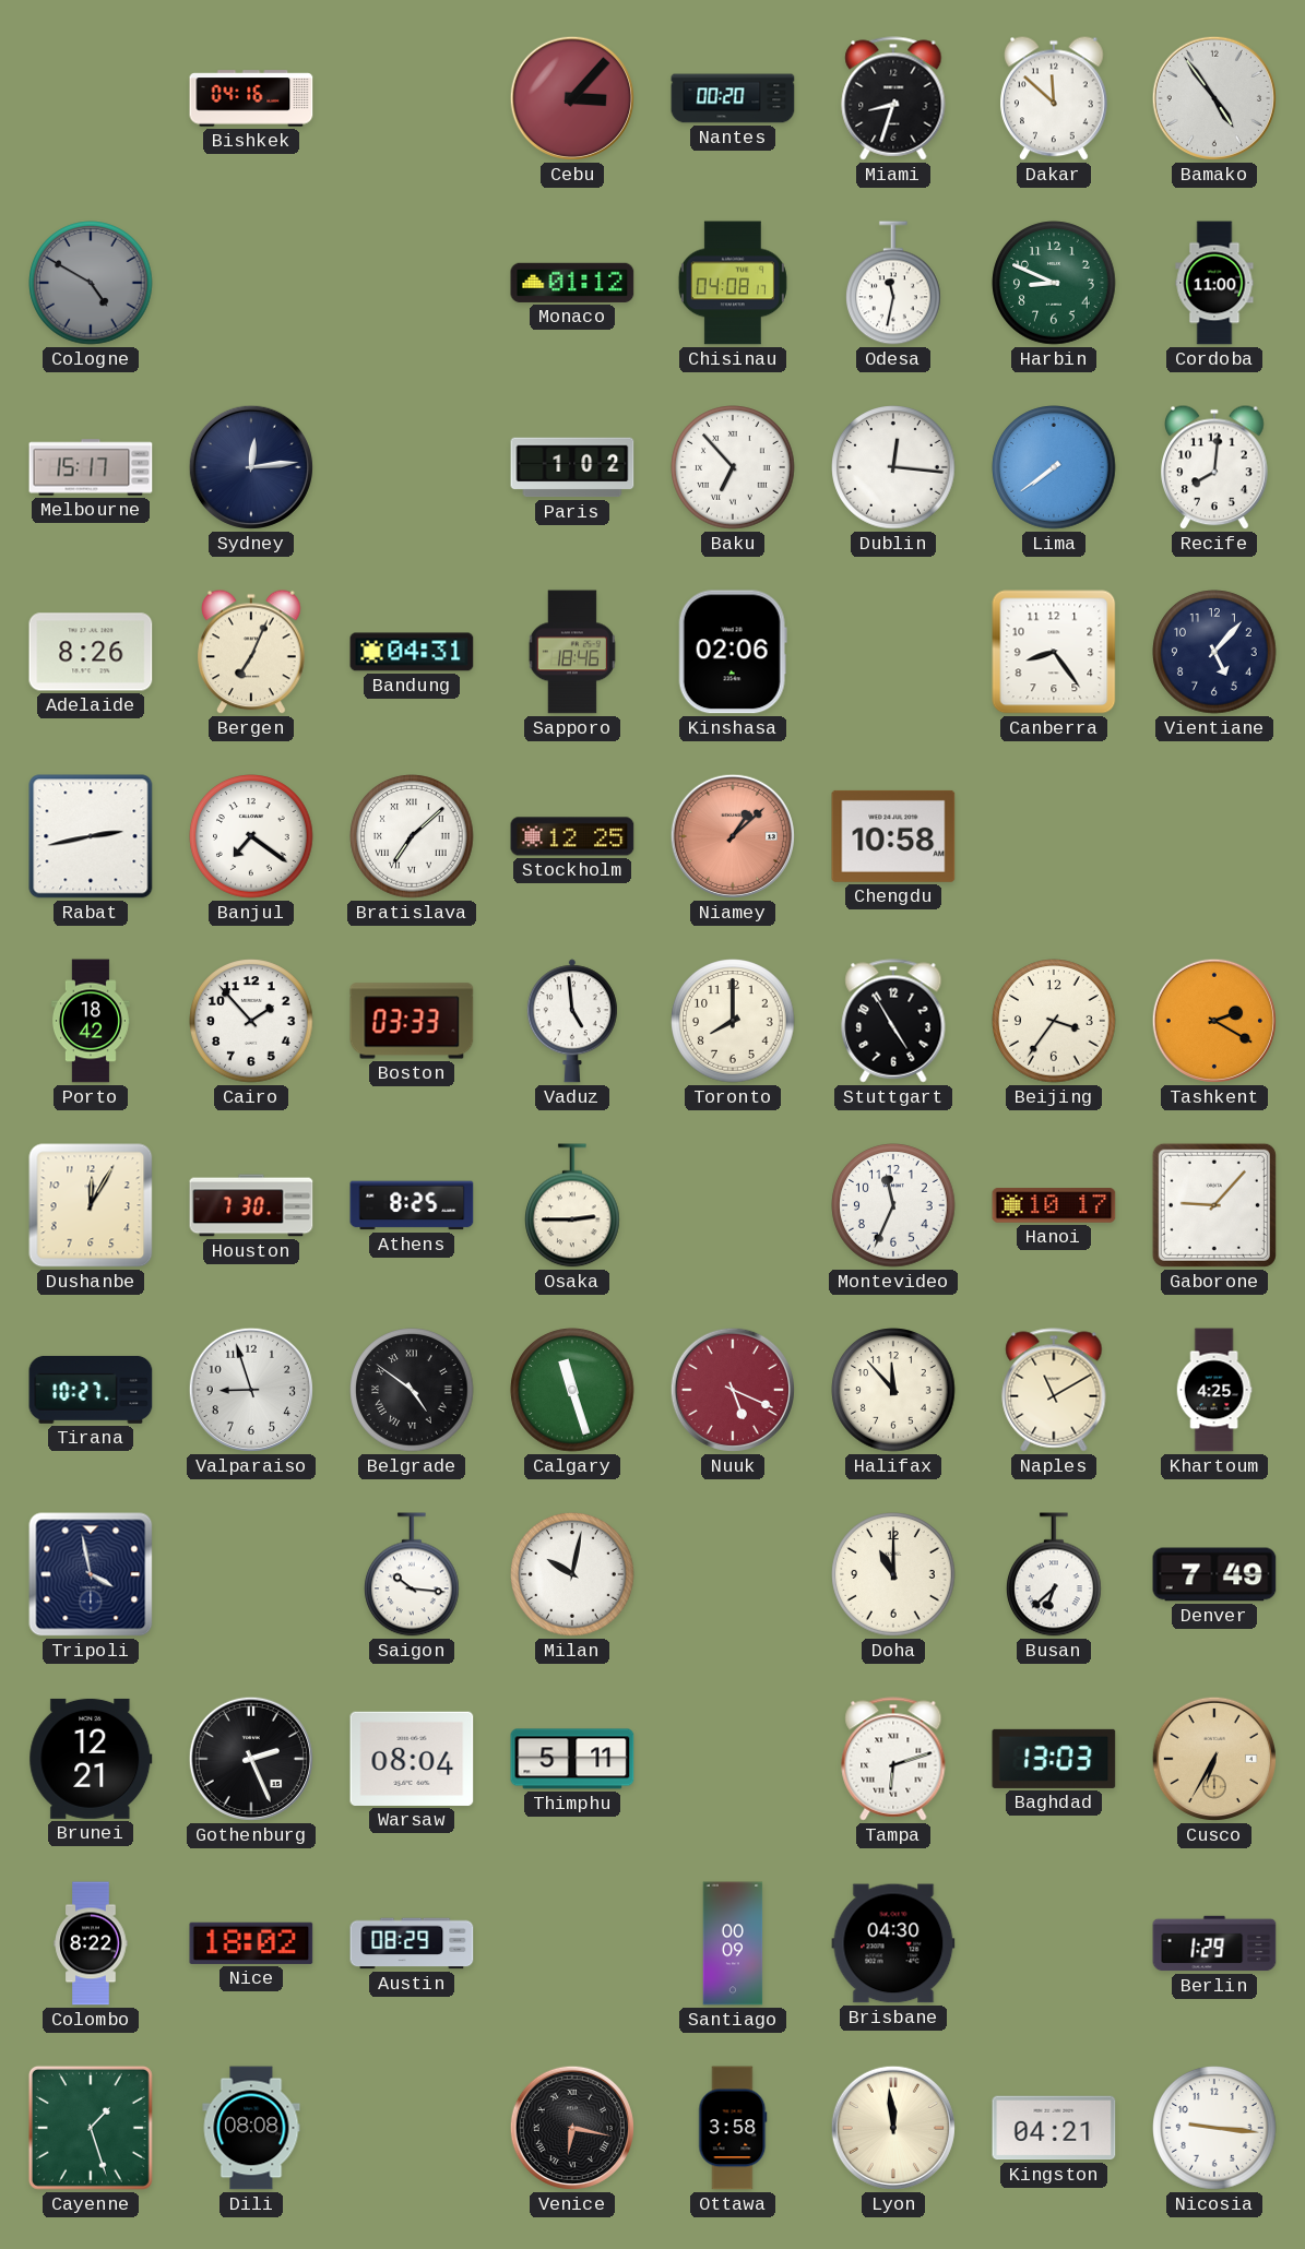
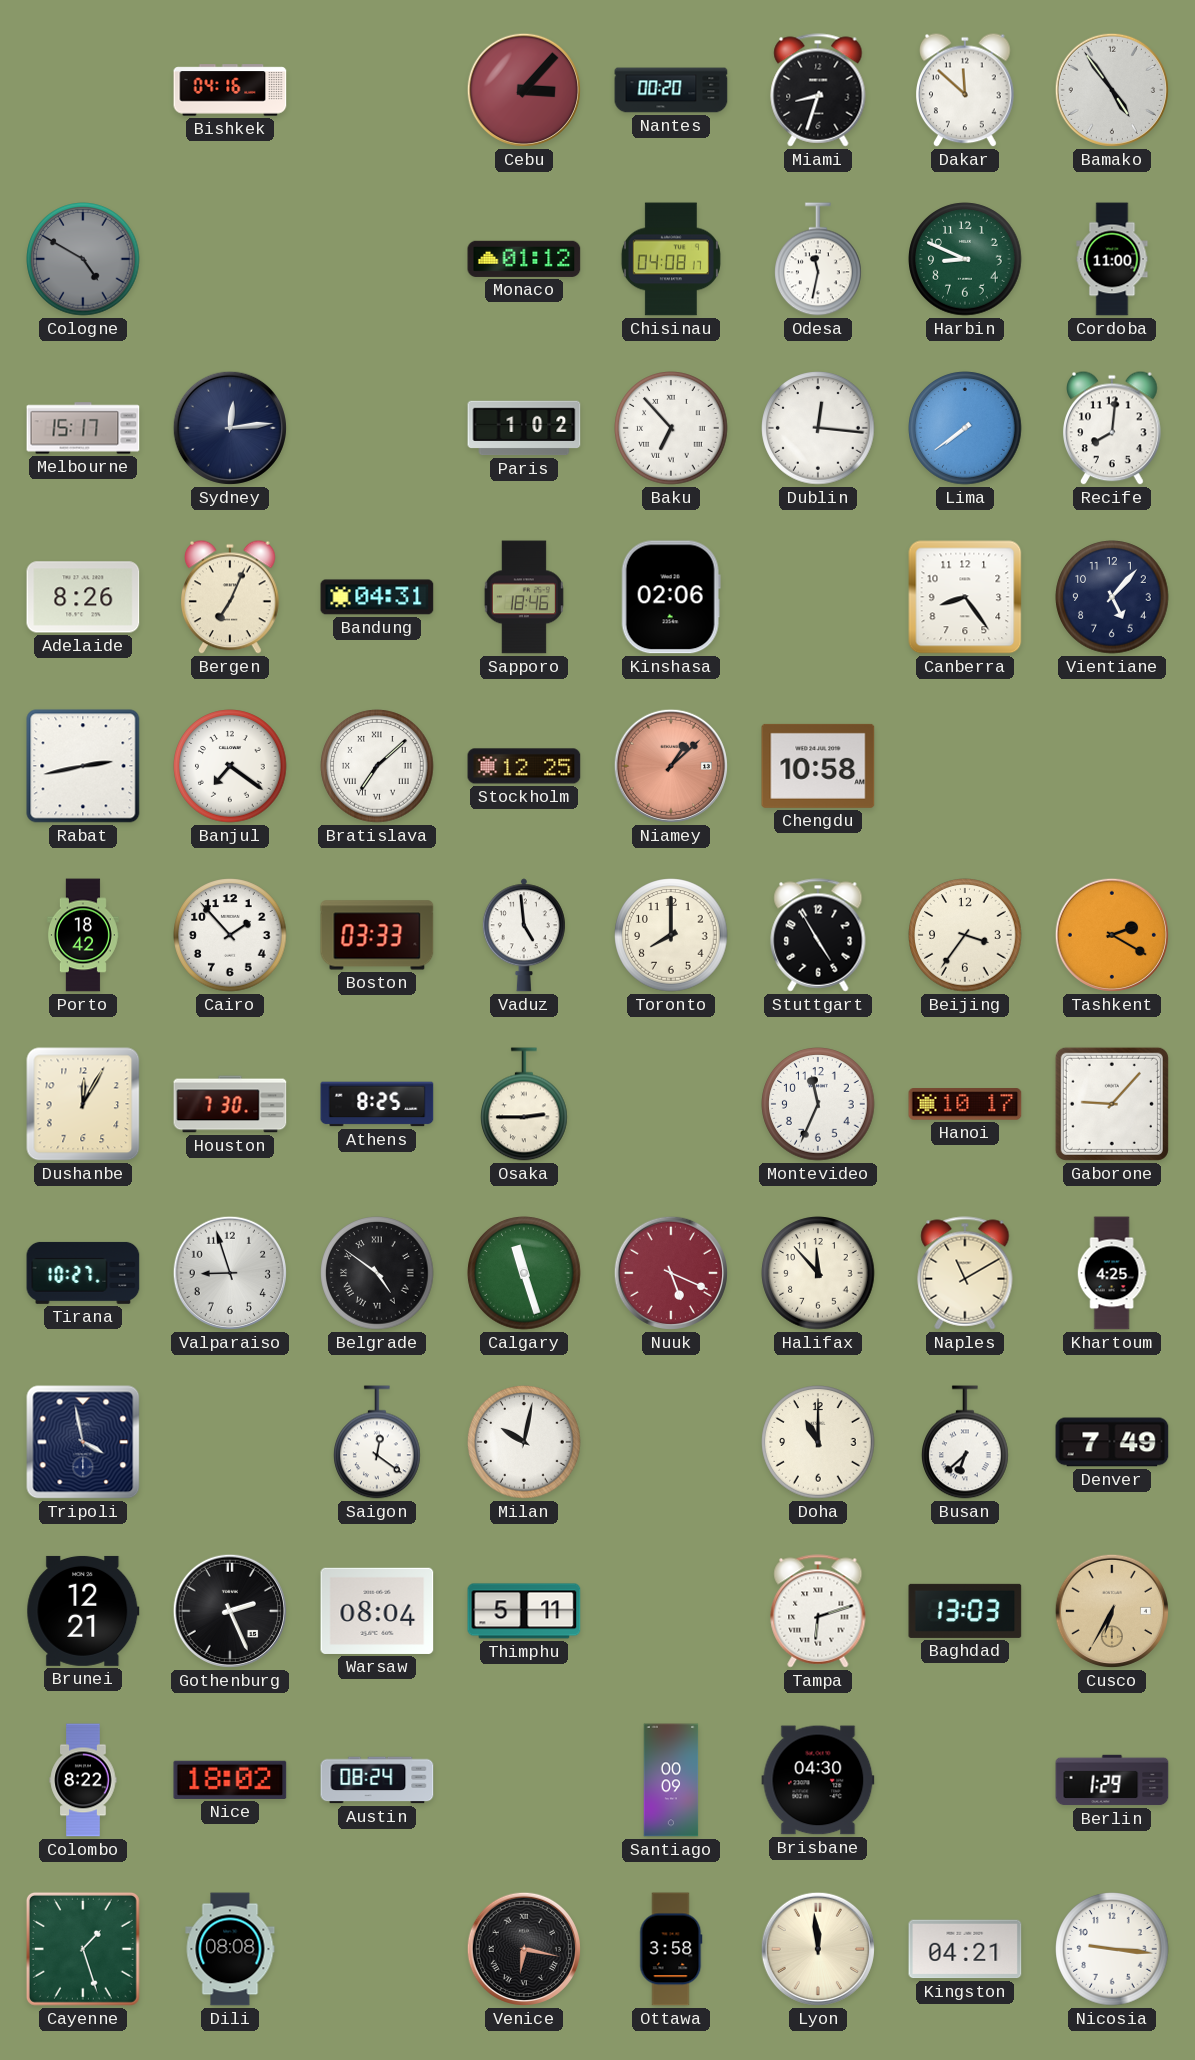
Saigon: 10:16 -> 12:21 (378, 1442)
Austin: 08:29 -> 08:24 (377, 1780)
